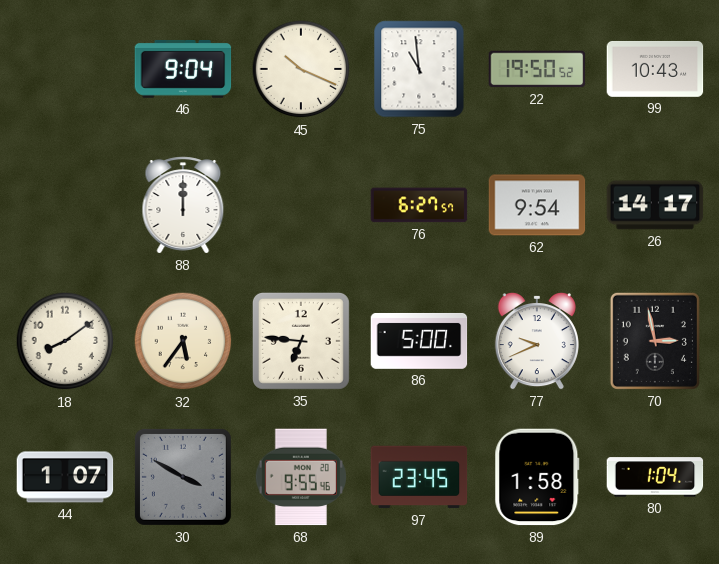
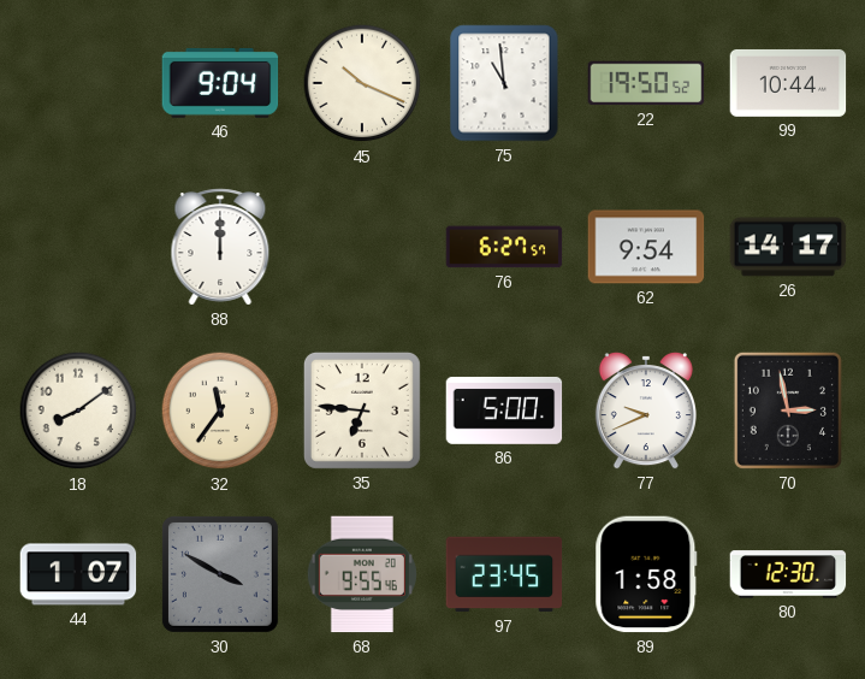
99: 10:43 -> 10:44 (788, 83)
32: 5:36 -> 11:36 (220, 411)
80: 1:04 -> 12:30 (788, 574)
